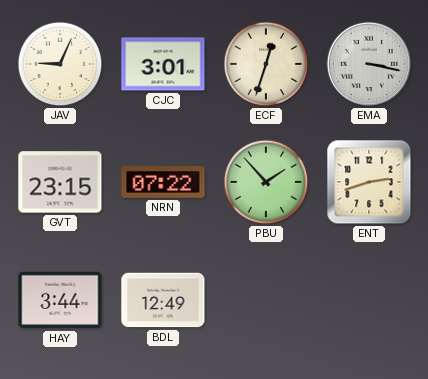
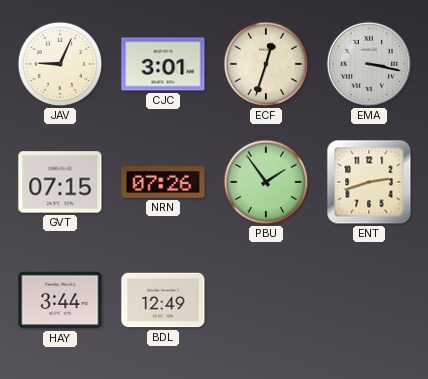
GVT: 23:15 -> 07:15 (60, 182)
NRN: 07:22 -> 07:26 (163, 182)
PBU: 1:53 -> 1:54 (266, 182)
